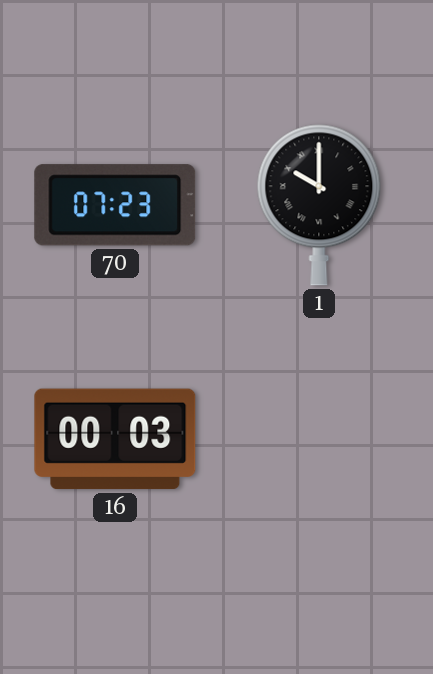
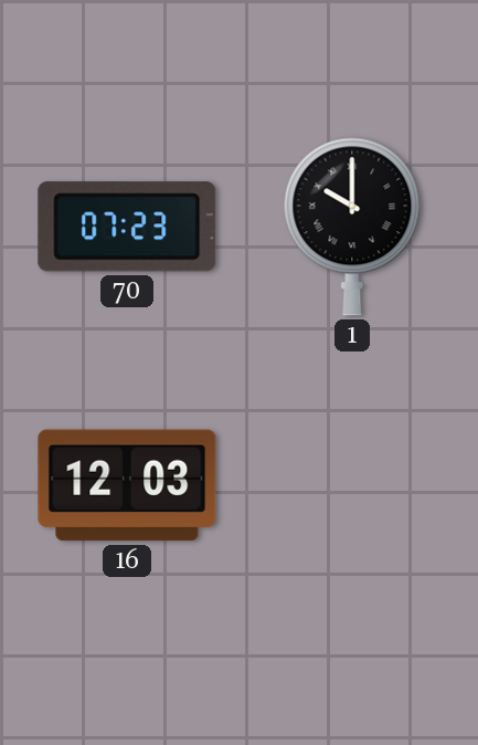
16: 00:03 -> 12:03 (127, 485)
